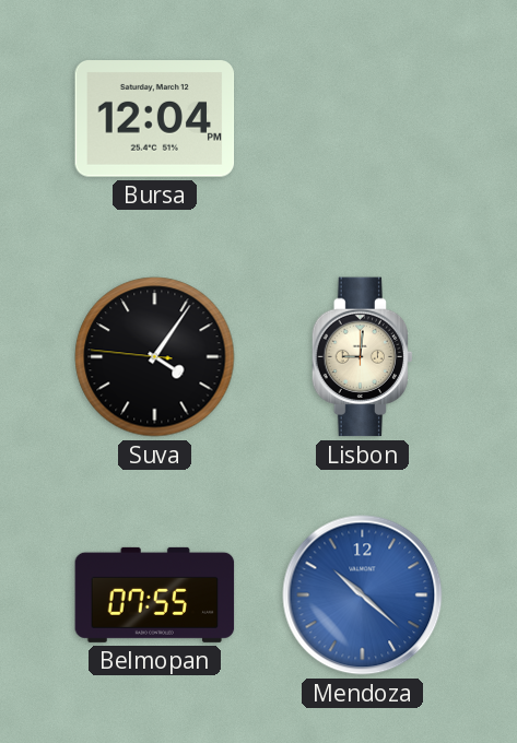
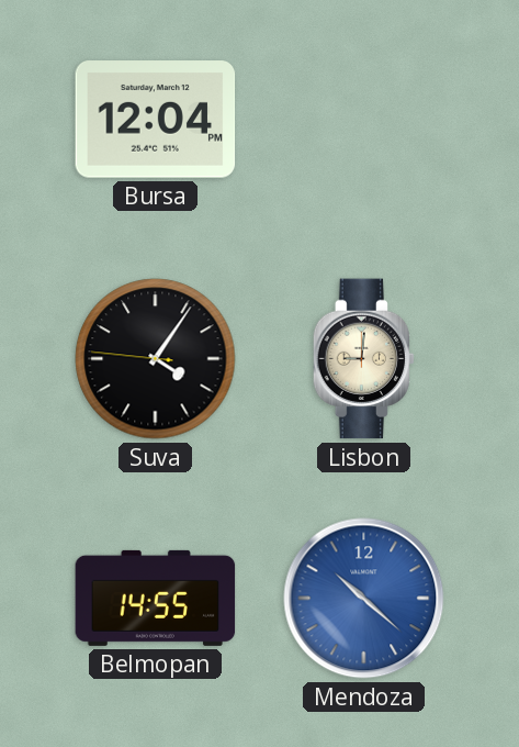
Belmopan: 07:55 -> 14:55 (156, 598)
